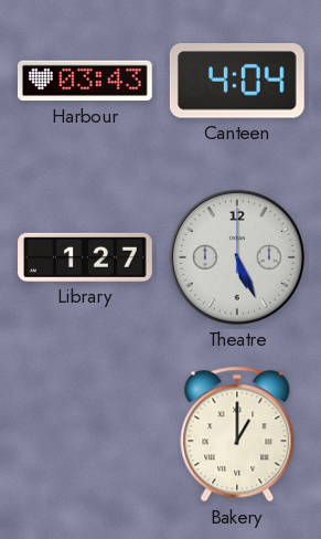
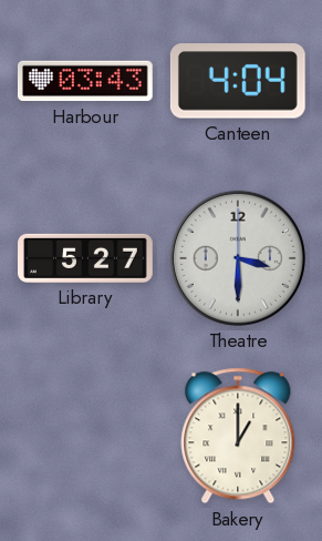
Library: 1:27 -> 5:27 (86, 258)
Theatre: 5:26 -> 3:30 (238, 258)
